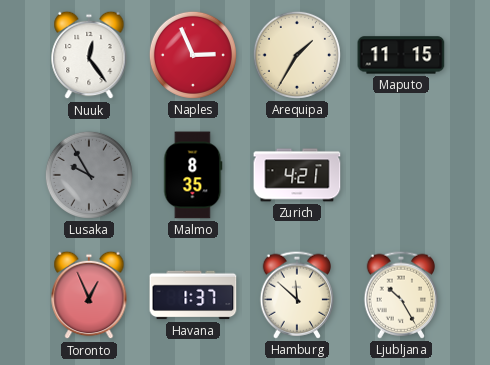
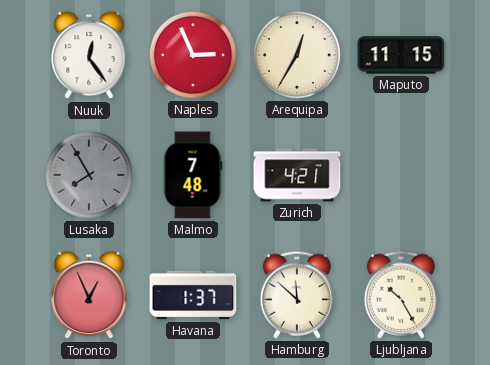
Arequipa: 1:35 -> 12:35 (297, 55)
Lusaka: 9:55 -> 7:55 (89, 175)
Malmo: 8:35 -> 7:48 (193, 175)
